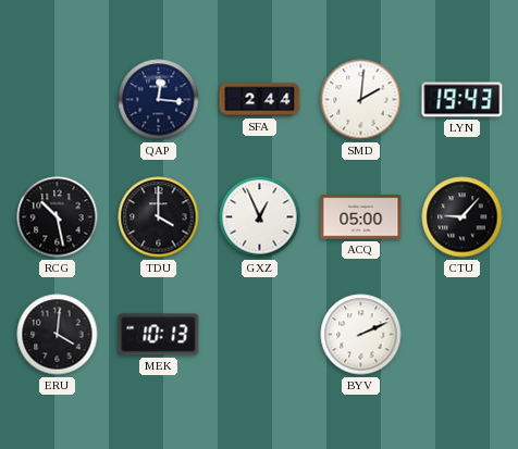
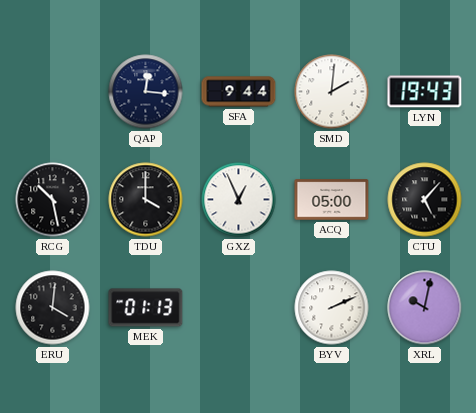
SFA: 2:44 -> 9:44 (239, 92)
CTU: 9:07 -> 5:07 (425, 200)
MEK: 10:13 -> 01:13 (146, 308)
XRL: none -> 10:02 (425, 308)
